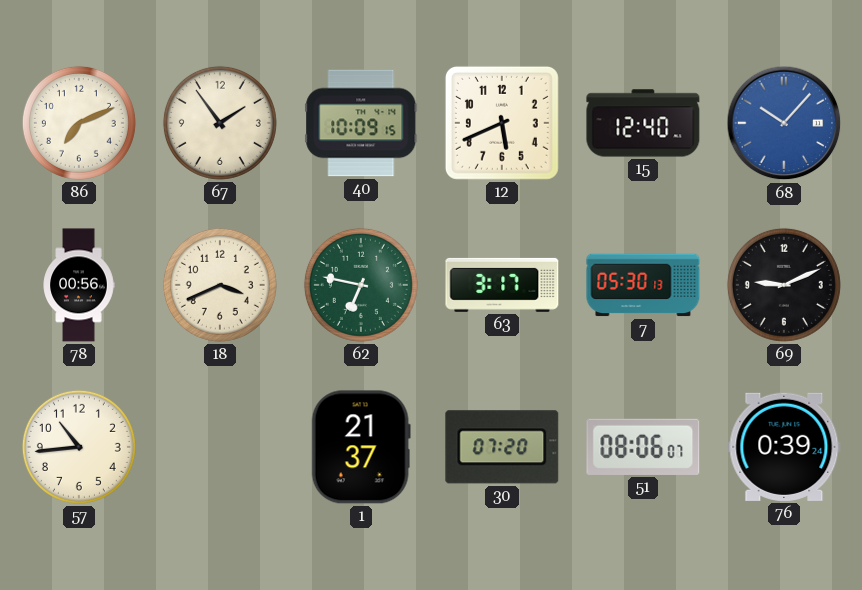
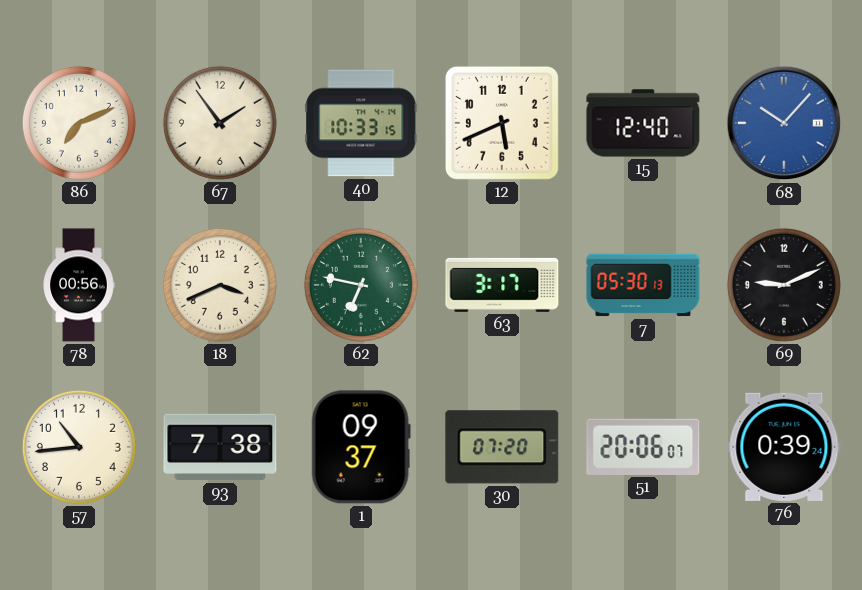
40: 10:09 -> 10:33 (361, 123)
93: none -> 7:38 (220, 447)
1: 21:37 -> 09:37 (361, 447)
51: 08:06 -> 20:06 (643, 447)
